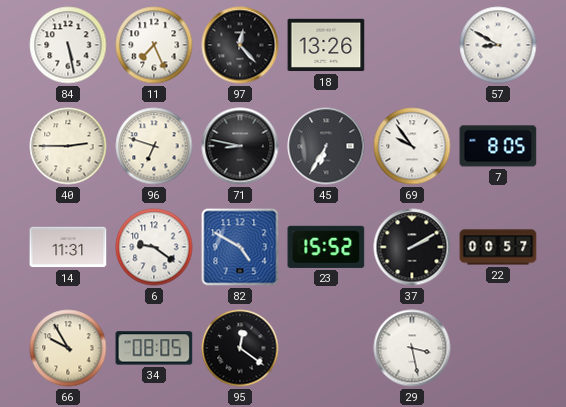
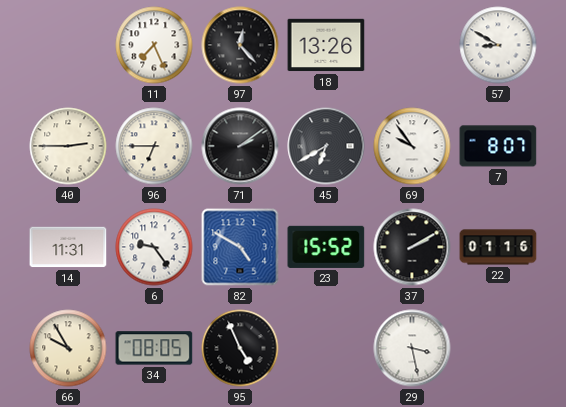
84: 5:28 -> none (68, 45)
96: 6:48 -> 6:45 (154, 146)
71: 8:47 -> 2:09 (240, 146)
45: 6:35 -> 6:40 (326, 146)
7: 8:05 -> 8:07 (498, 146)
6: 9:21 -> 9:24 (154, 247)
22: 00:57 -> 01:16 (498, 247)
95: 12:21 -> 4:56 (240, 348)
